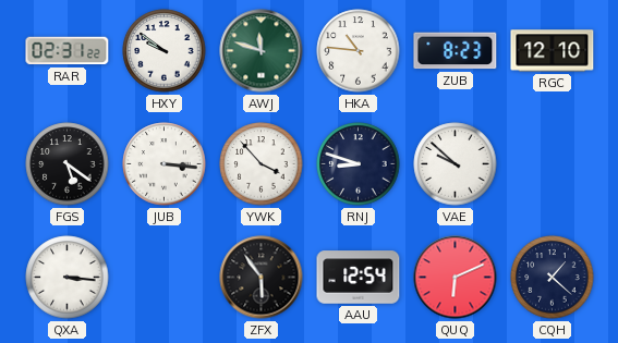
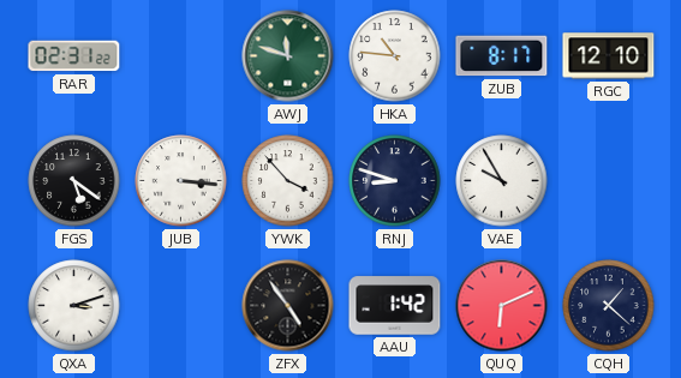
HXY: 9:51 -> none (165, 51)
ZUB: 8:23 -> 8:17 (502, 56)
VAE: 9:52 -> 9:55 (502, 181)
QXA: 3:16 -> 3:12 (74, 306)
ZFX: 5:54 -> 4:54 (288, 306)
AAU: 12:54 -> 1:42 (395, 306)
